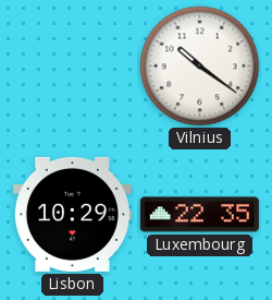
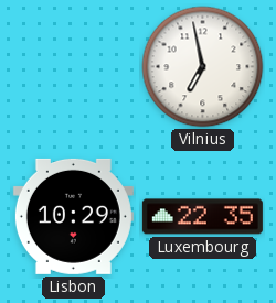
Vilnius: 10:21 -> 6:58 (203, 67)
